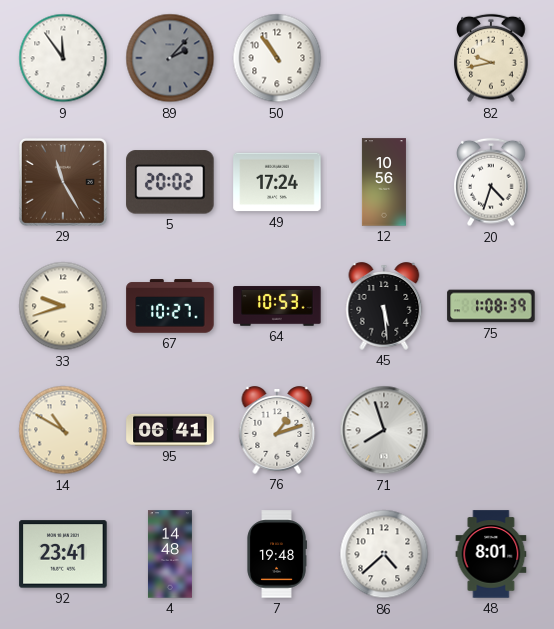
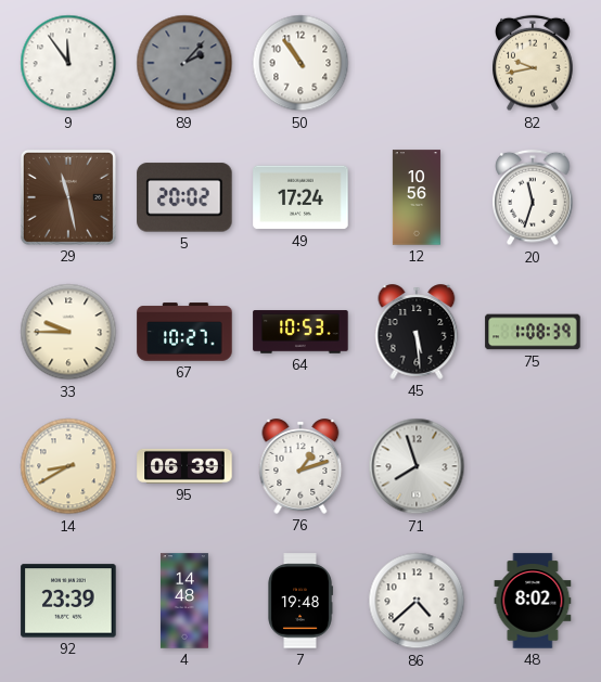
29: 11:25 -> 11:28 (68, 197)
20: 4:33 -> 11:33 (533, 197)
33: 9:42 -> 9:45 (68, 332)
14: 10:50 -> 8:40 (68, 466)
95: 06:41 -> 06:39 (184, 466)
92: 23:41 -> 23:39 (68, 601)
48: 8:01 -> 8:02 (533, 601)
